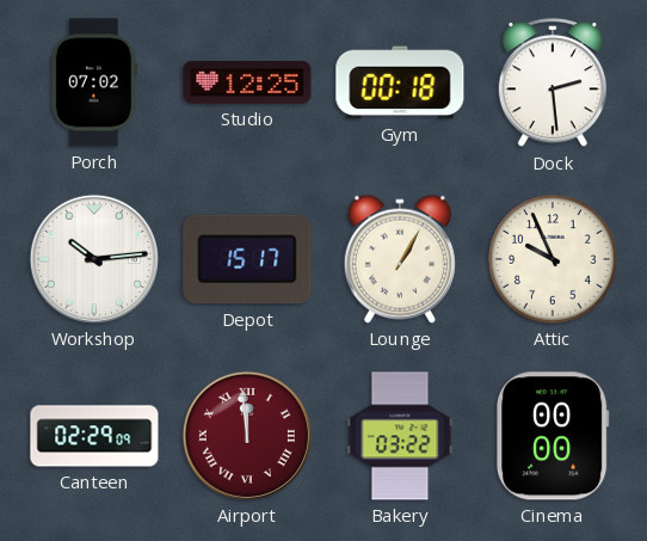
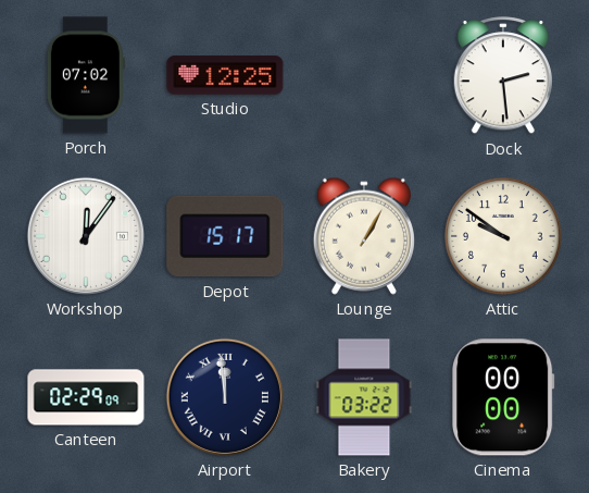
Gym: 00:18 -> none (400, 82)
Workshop: 10:14 -> 12:06 (86, 236)
Attic: 9:56 -> 9:51 (503, 236)
Airport dial: burgundy -> navy (225, 397)
